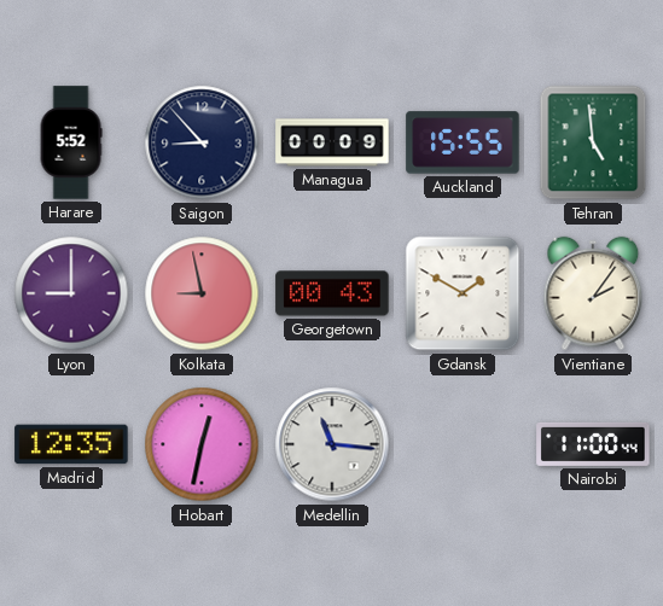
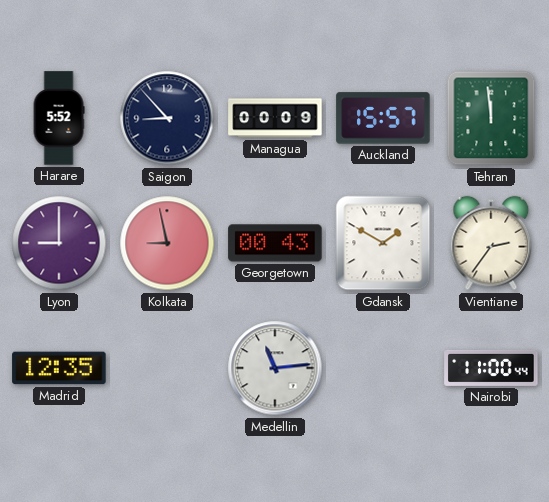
Auckland: 15:55 -> 15:57 (383, 118)
Tehran: 4:59 -> 11:59 (491, 118)
Vientiane: 2:06 -> 2:36 (491, 243)
Hobart: 12:32 -> none (202, 444)
Medellin: 11:16 -> 11:14 (275, 368)
